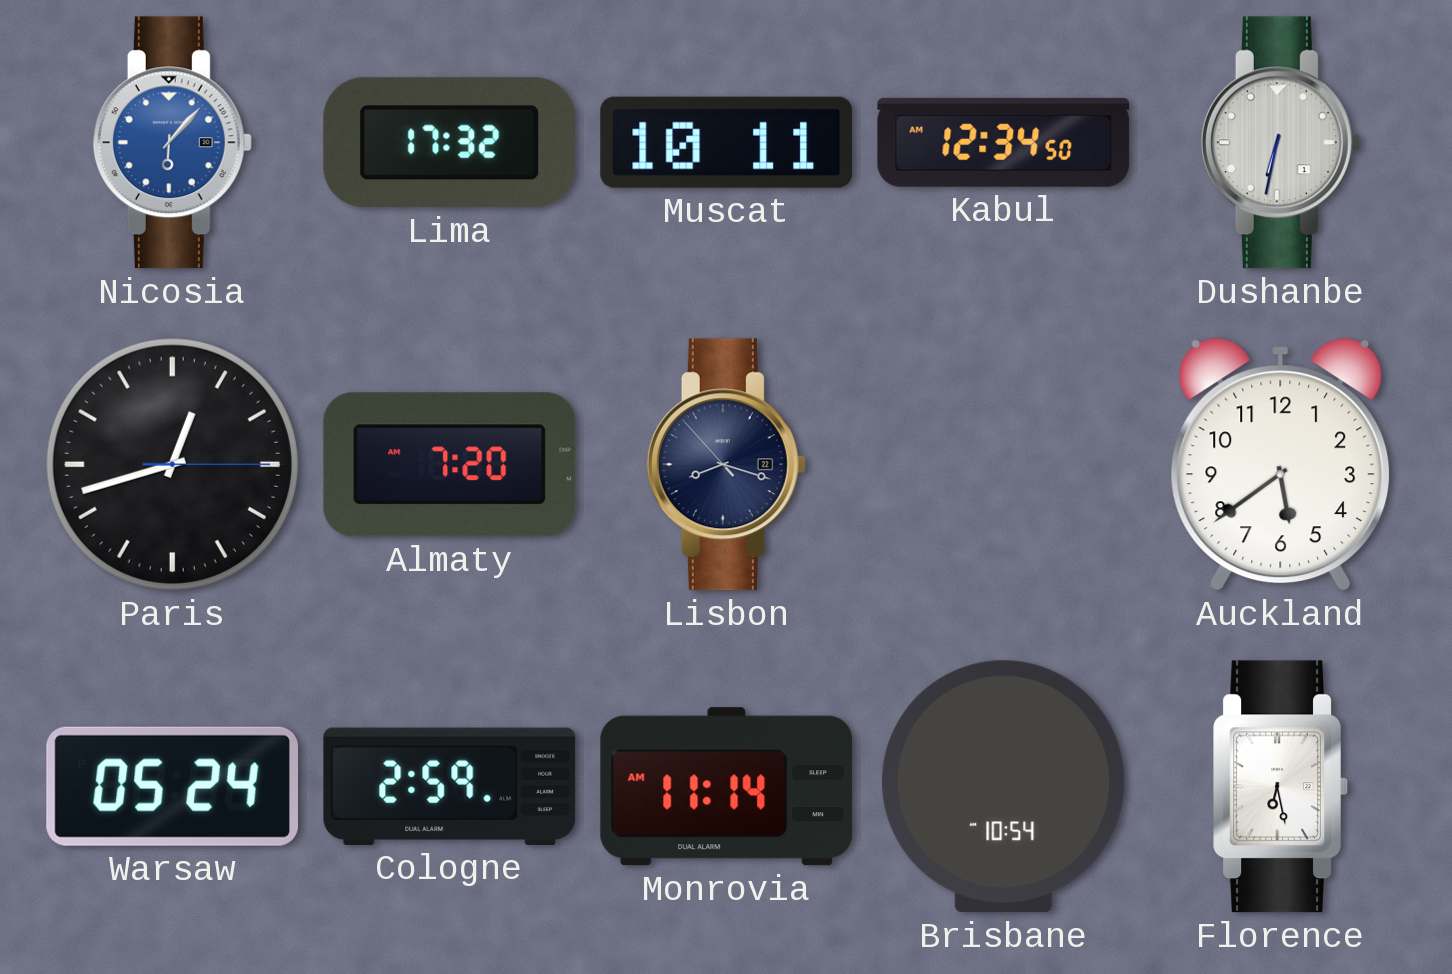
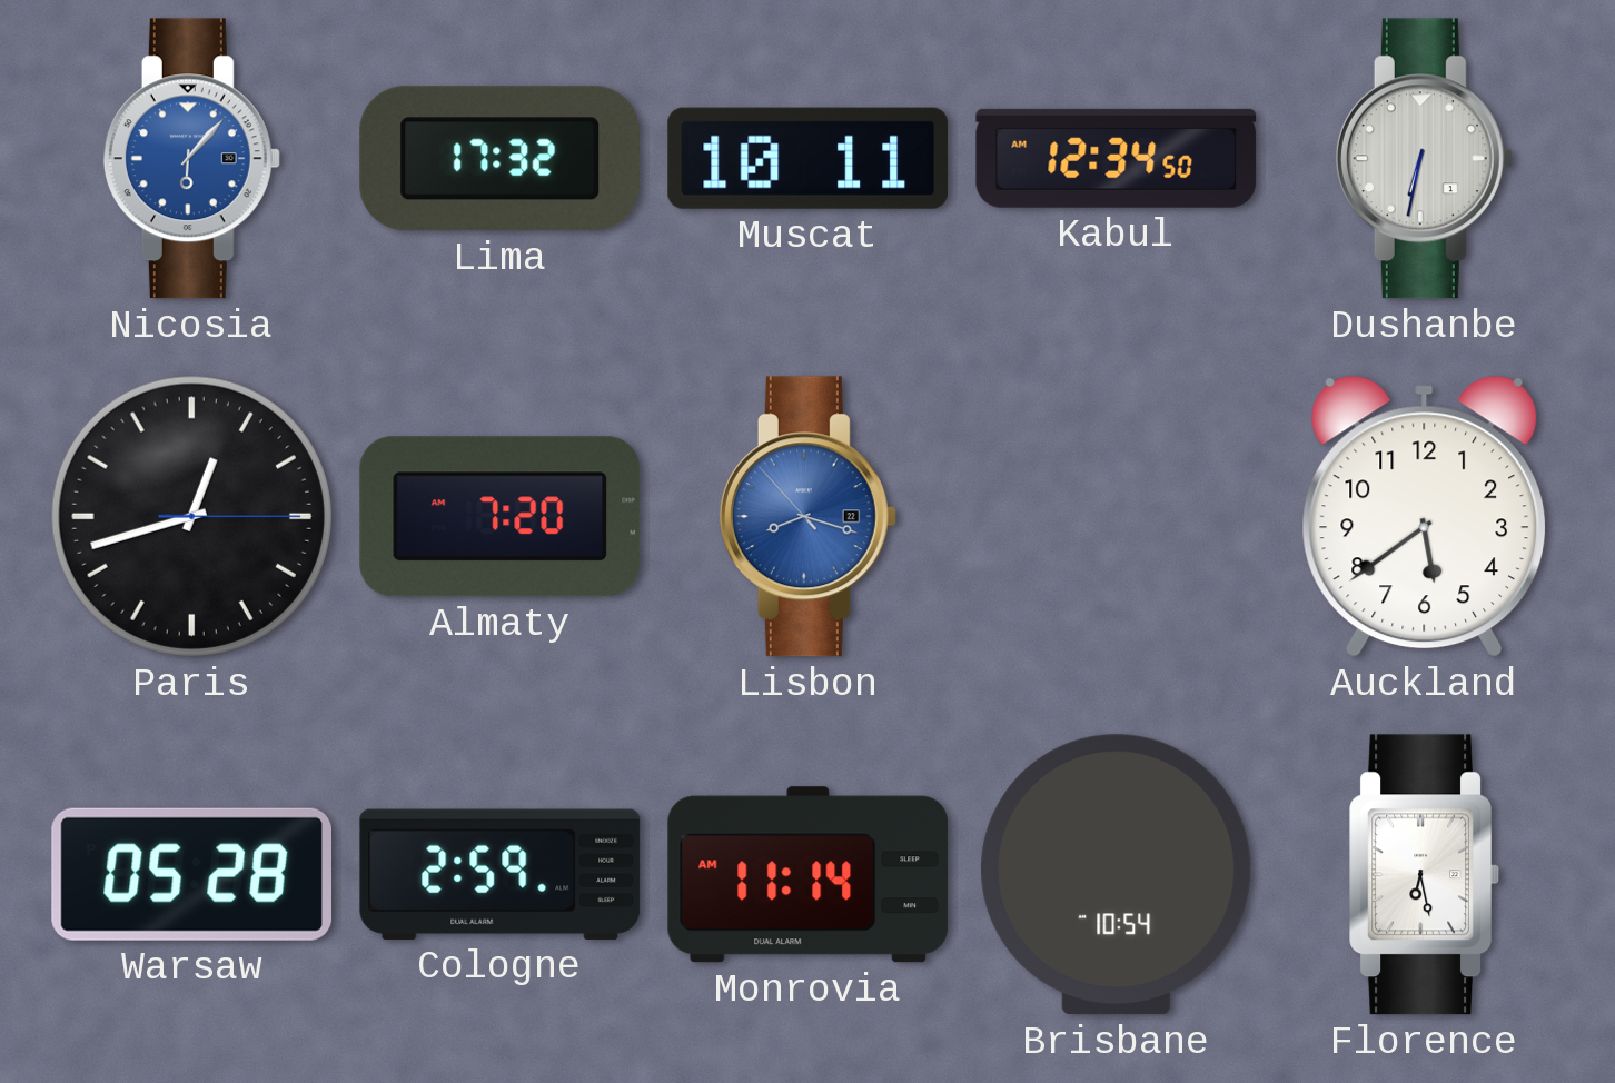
Lisbon dial: navy -> blue (807, 517)
Warsaw: 05:24 -> 05:28 (191, 874)
